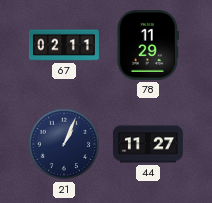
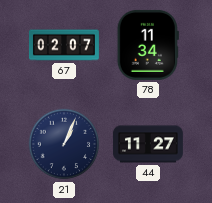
67: 02:11 -> 02:07 (64, 45)
78: 11:29 -> 11:34 (148, 45)
